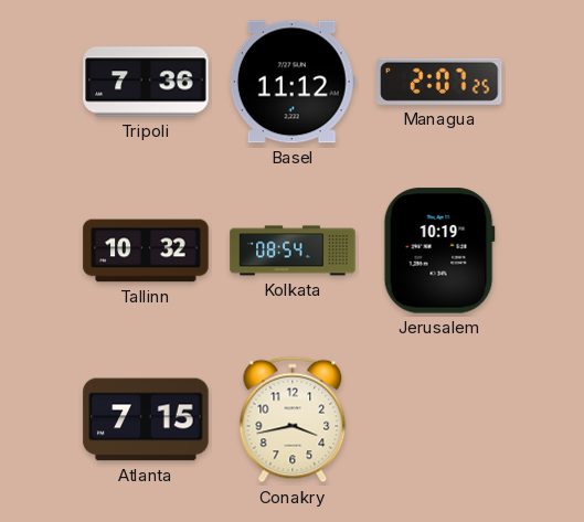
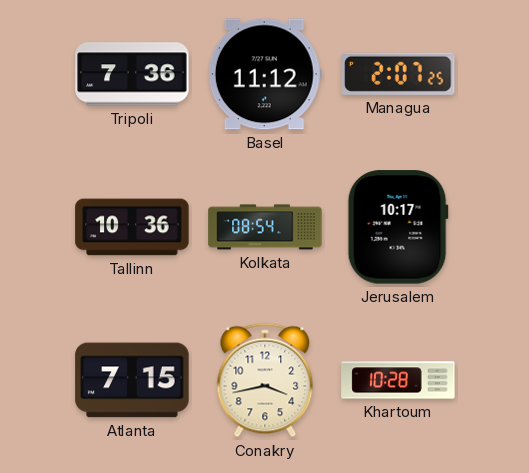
Tallinn: 10:32 -> 10:36 (132, 227)
Jerusalem: 10:19 -> 10:17 (398, 227)
Khartoum: none -> 10:28 (398, 380)
